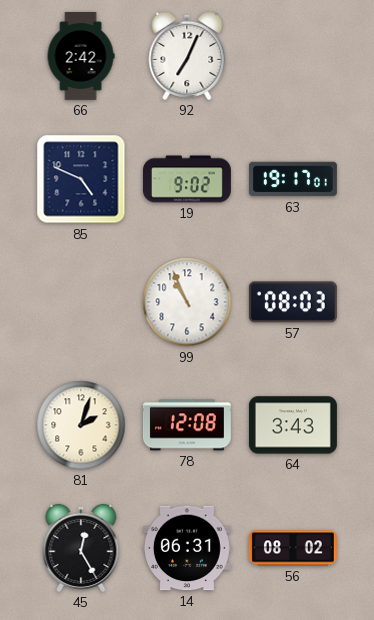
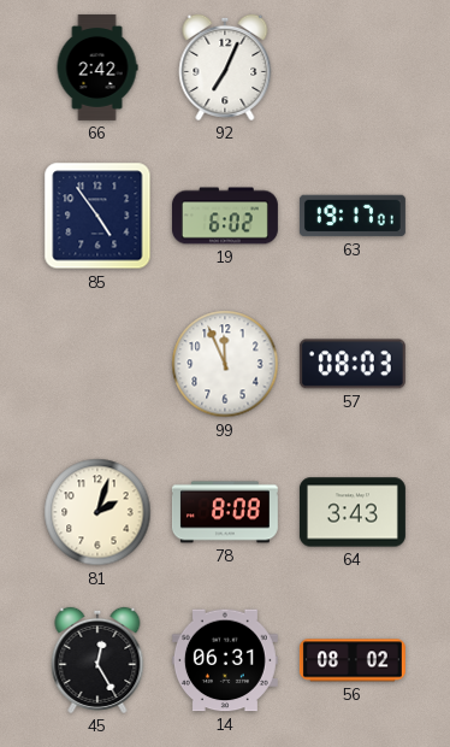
85: 4:49 -> 4:54 (97, 216)
19: 9:02 -> 6:02 (225, 216)
99: 10:56 -> 11:56 (225, 364)
78: 12:08 -> 8:08 (225, 512)
